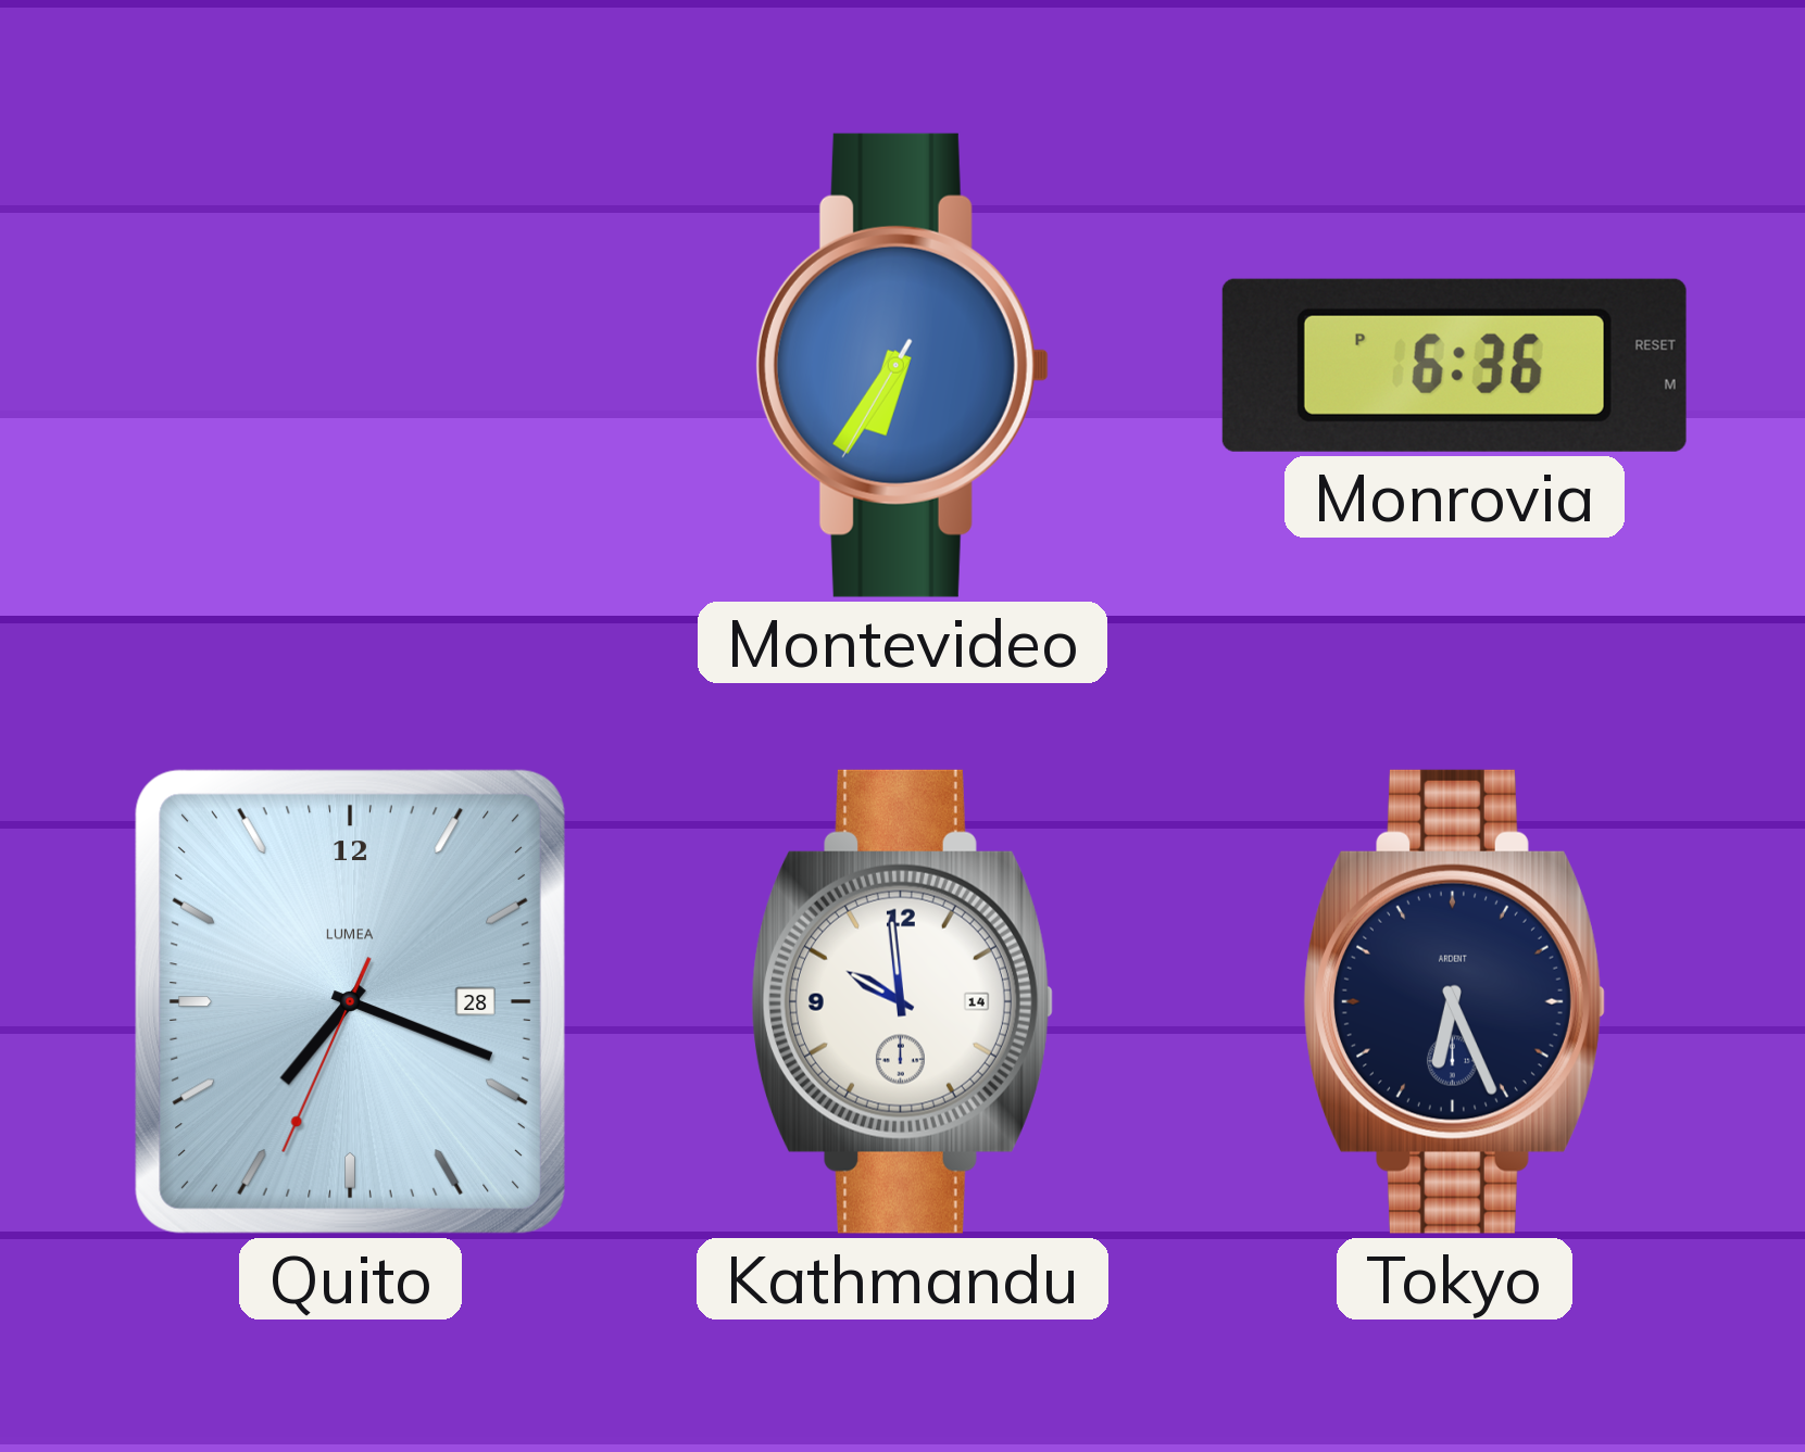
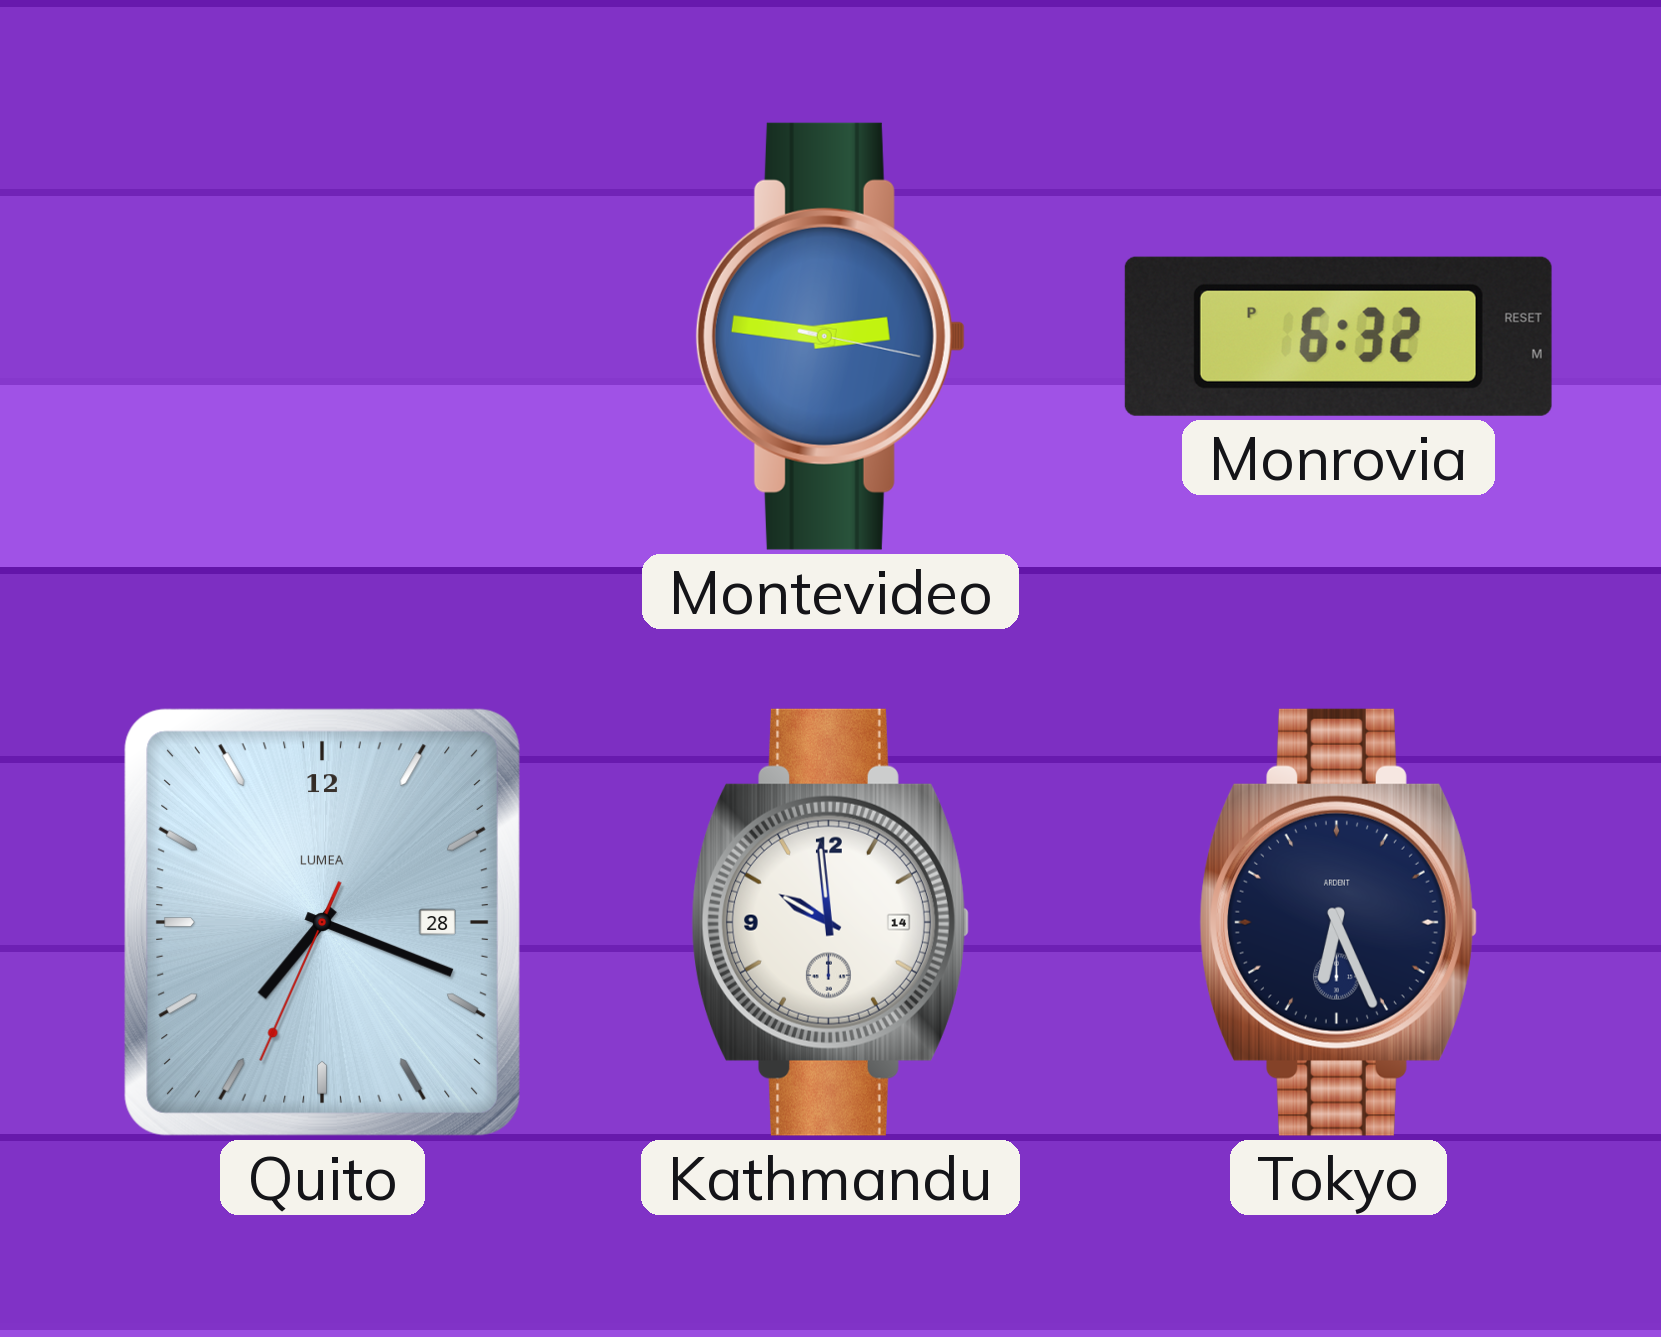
Montevideo: 6:35 -> 2:46 (830, 336)
Monrovia: 6:36 -> 6:32 (1338, 336)
